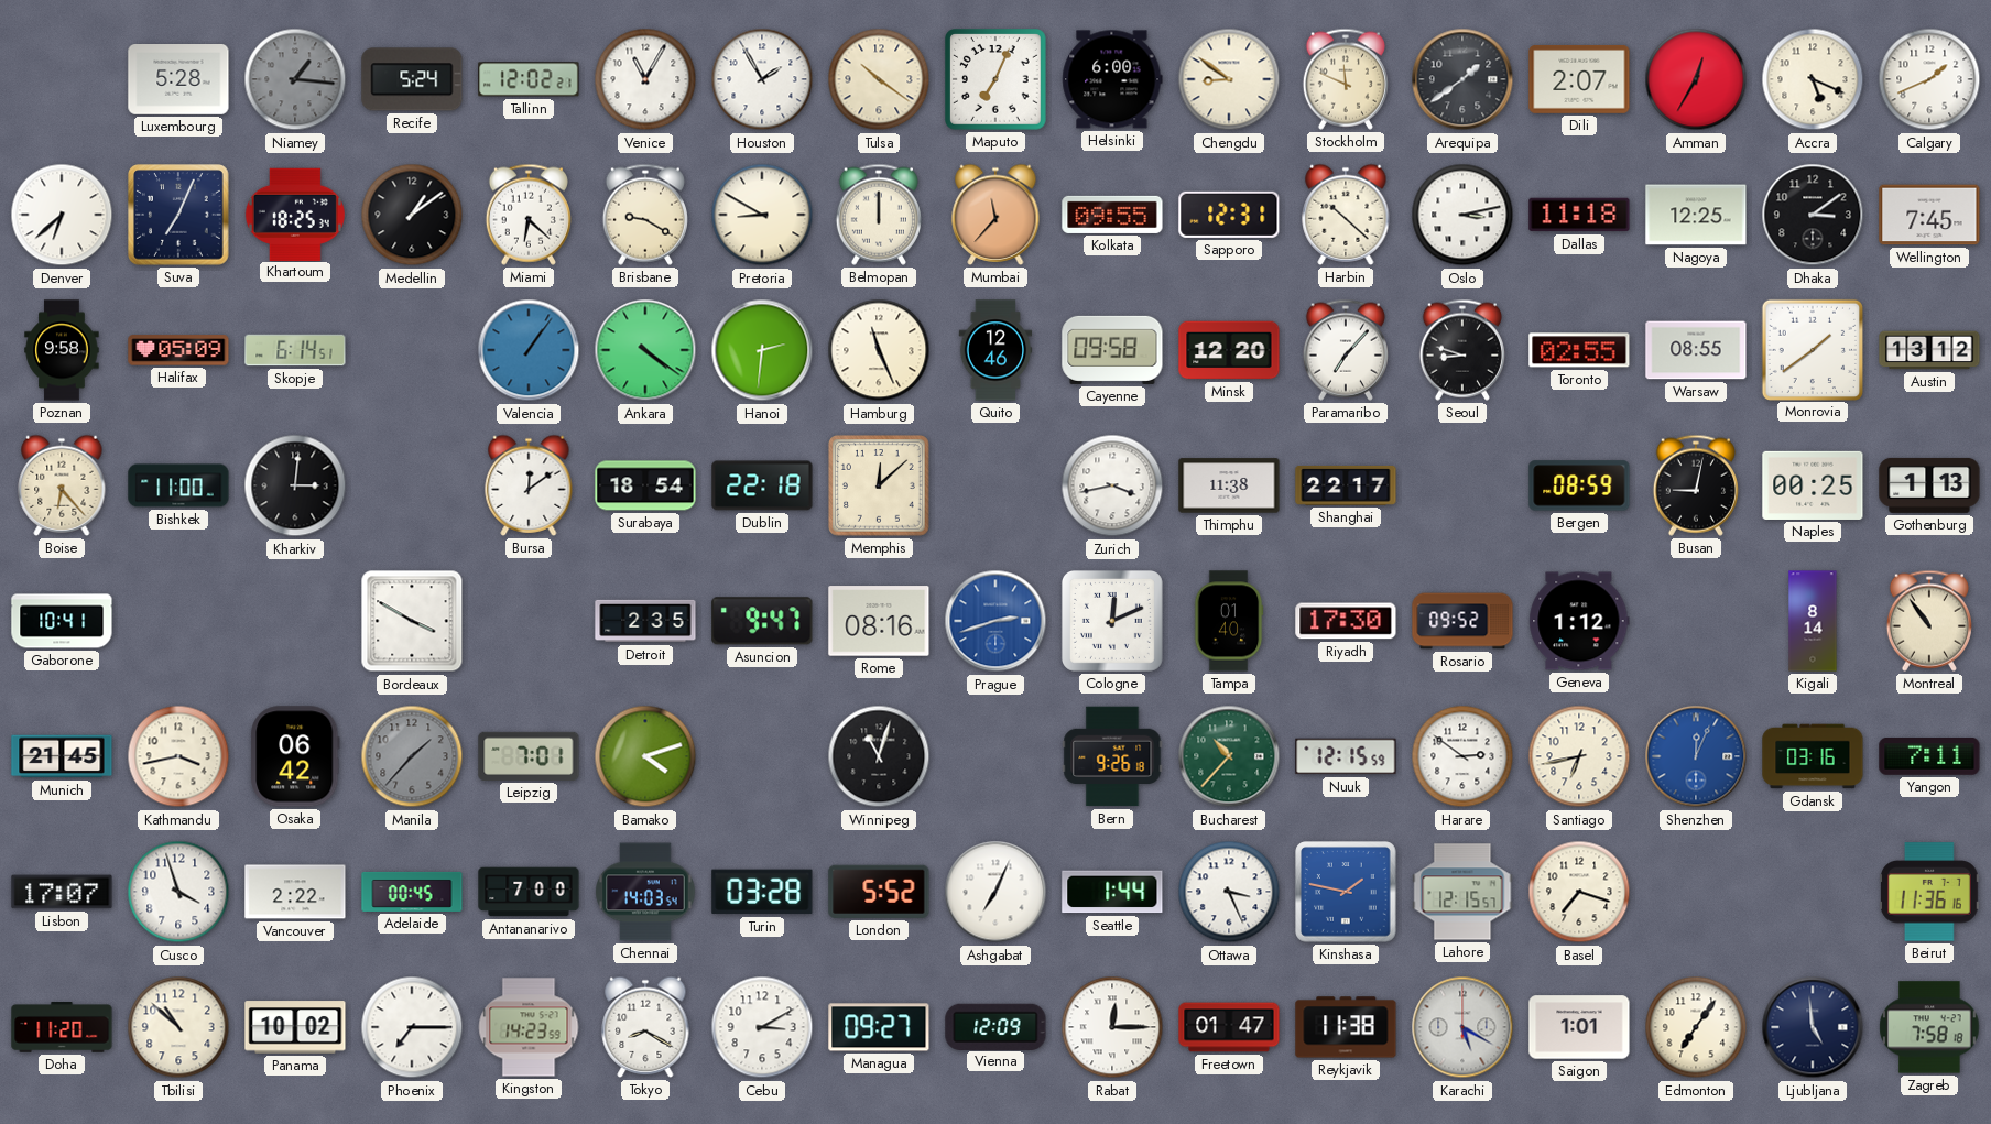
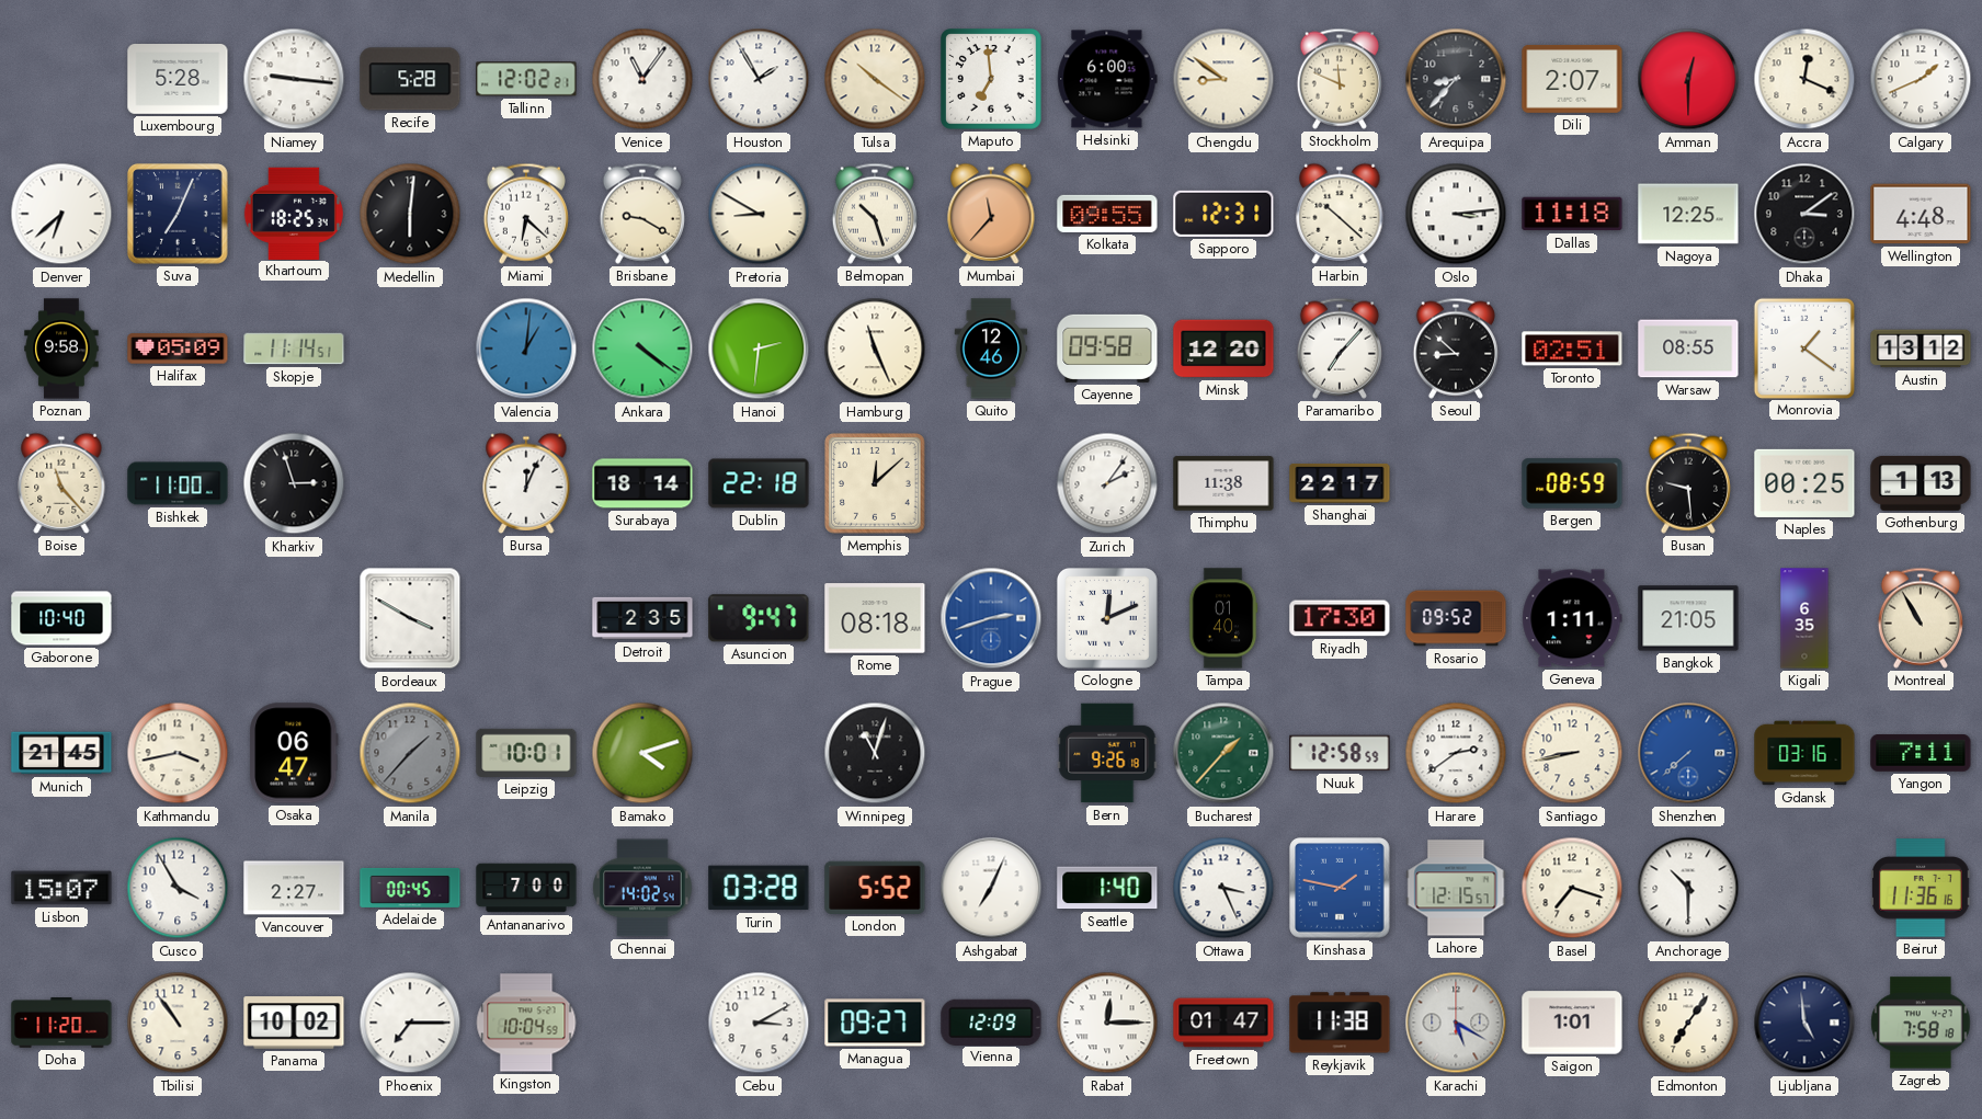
Niamey: 1:16 -> 9:16 (294, 79)
Niamey dial: grey -> white (294, 79)
Recife: 5:24 -> 5:28 (410, 79)
Venice: 11:05 -> 11:06 (642, 79)
Maputo: 7:04 -> 6:59 (992, 80)
Arequipa: 1:39 -> 8:37 (1456, 79)
Amman: 12:35 -> 12:30 (1688, 79)
Accra: 5:19 -> 12:19 (1804, 79)
Medellin: 1:09 -> 6:01 (410, 214)
Belmopan: 12:00 -> 10:27 (875, 214)
Oslo: 3:13 -> 3:14 (1456, 214)
Wellington: 7:45 -> 4:48 (1921, 214)
Skopje: 6:14 -> 11:14 (294, 349)
Valencia: 1:06 -> 1:01 (526, 349)
Seoul: 8:48 -> 8:52 (1456, 349)
Toronto: 02:55 -> 02:51 (1572, 349)
Monrovia: 1:39 -> 1:21 (1803, 347)
Boise: 6:23 -> 11:23 (61, 483)
Kharkiv: 3:01 -> 2:57 (294, 483)
Bursa: 12:09 -> 12:04 (526, 483)
Surabaya: 18:54 -> 18:14 (642, 483)
Zurich: 3:43 -> 2:06 (1107, 483)
Busan: 9:02 -> 9:29 (1688, 483)
Gaborone: 10:41 -> 10:40 (61, 618)
Rome: 08:16 -> 08:18 (875, 618)
Geneva: 1:12 -> 1:11 (1572, 618)
Bangkok: none -> 21:05 (1688, 618)
Kigali: 8:14 -> 6:35 (1804, 618)
Montreal: 10:54 -> 10:55 (1921, 618)
Osaka: 06:42 -> 06:47 (294, 753)
Leipzig: 7:01 -> 10:01 (526, 753)
Bucharest: 10:37 -> 1:37 (1223, 753)
Nuuk: 12:15 -> 12:58 (1340, 753)
Harare: 2:51 -> 2:39 (1456, 753)
Santiago: 6:43 -> 8:43 (1572, 753)
Shenzhen: 12:04 -> 7:38 (1688, 753)
Lisbon: 17:07 -> 15:07 (61, 888)
Cusco: 3:57 -> 3:55 (178, 888)
Vancouver: 2:22 -> 2:27 (294, 888)
Chennai: 14:03 -> 14:02 (642, 888)
Seattle: 1:44 -> 1:40 (1107, 888)
Anchorage: none -> 10:30 (1688, 888)
Tbilisi: 10:52 -> 10:54 (178, 1023)
Kingston: 14:23 -> 10:04 (526, 1023)
Tokyo: 8:20 -> none (645, 1027)
